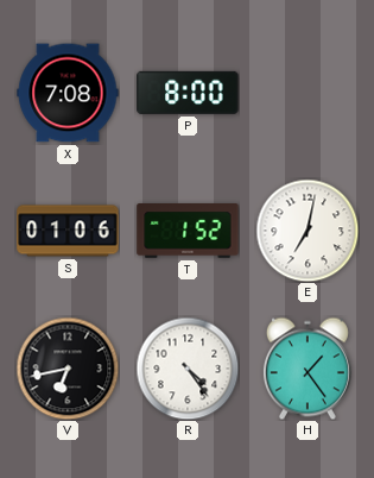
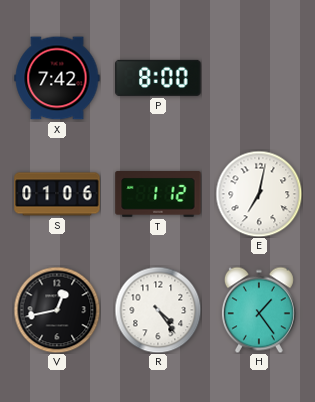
X: 7:08 -> 7:42 (57, 78)
T: 1:52 -> 1:12 (158, 195)
V: 6:43 -> 12:43 (57, 310)
